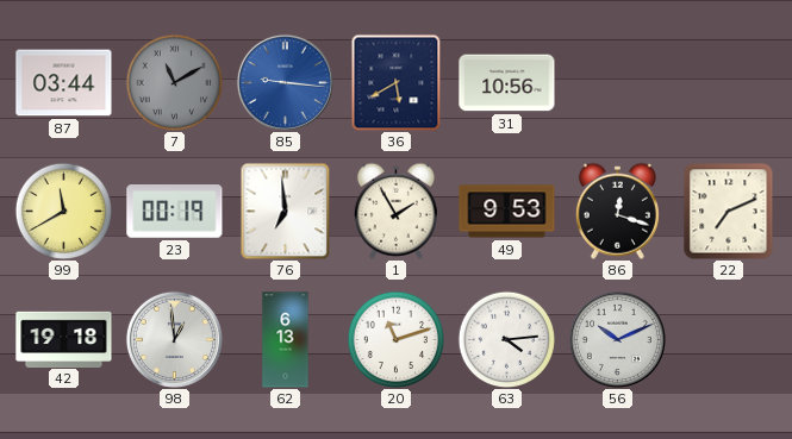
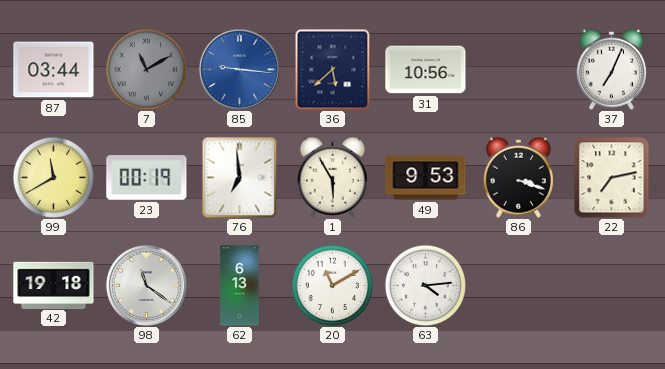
36: 5:40 -> 5:38 (333, 69)
37: none -> 7:04 (611, 69)
1: 1:55 -> 5:55 (332, 177)
86: 12:18 -> 3:18 (518, 177)
22: 7:11 -> 7:13 (612, 177)
98: 12:59 -> 11:21 (146, 285)
20: 11:12 -> 11:10 (332, 285)
56: 10:11 -> none (617, 339)
